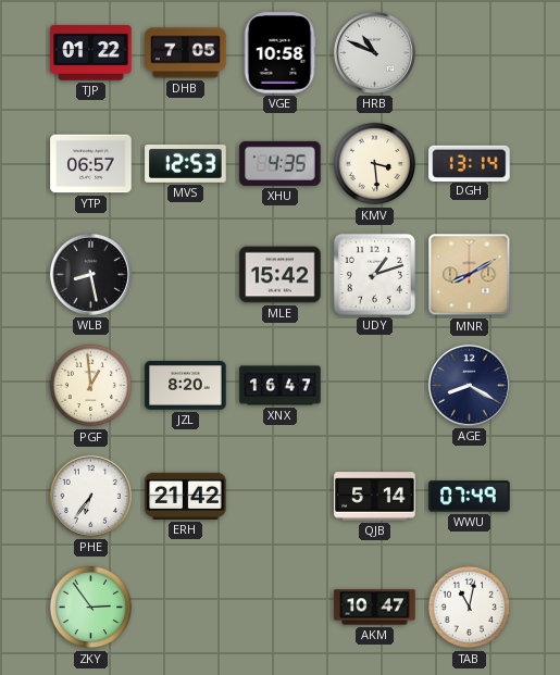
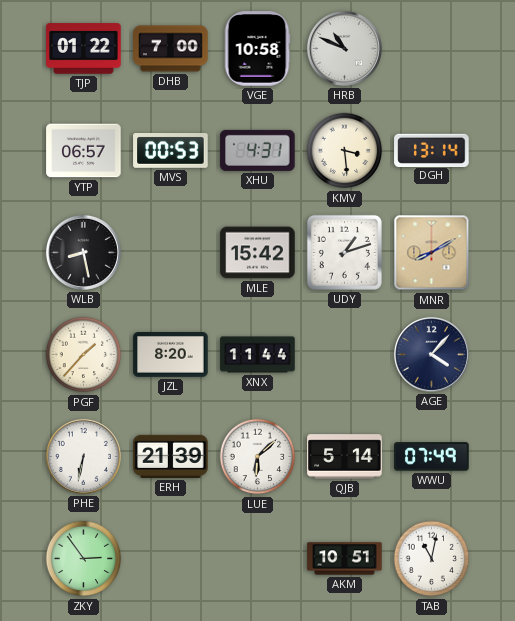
DHB: 7:05 -> 7:00 (171, 49)
MVS: 12:53 -> 00:53 (171, 151)
XHU: 4:35 -> 4:31 (258, 150)
PGF: 12:59 -> 1:37 (84, 355)
XNX: 16:47 -> 11:44 (258, 355)
AGE: 8:20 -> 4:07 (431, 354)
PHE: 6:36 -> 6:32 (83, 456)
ERH: 21:42 -> 21:39 (171, 456)
LUE: none -> 6:08 (258, 457)
AKM: 10:47 -> 10:51 (345, 559)
